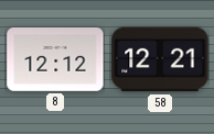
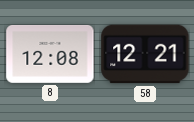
8: 12:12 -> 12:08 (50, 54)
